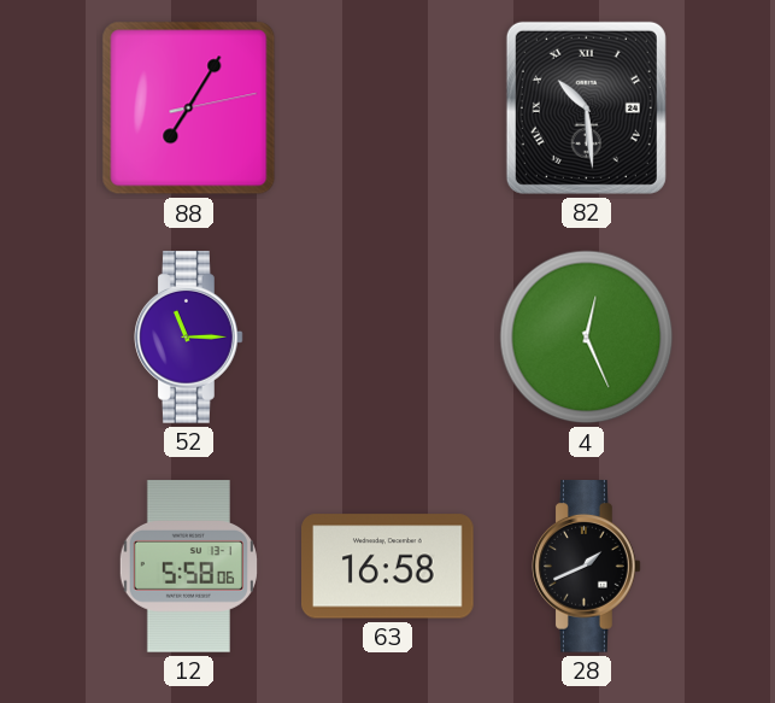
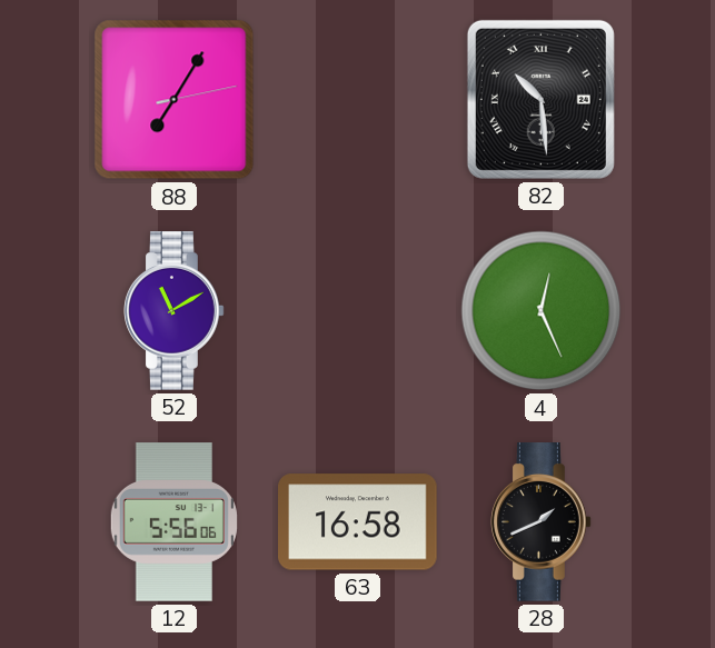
52: 11:15 -> 11:10 (175, 311)
12: 5:58 -> 5:56 (173, 522)
